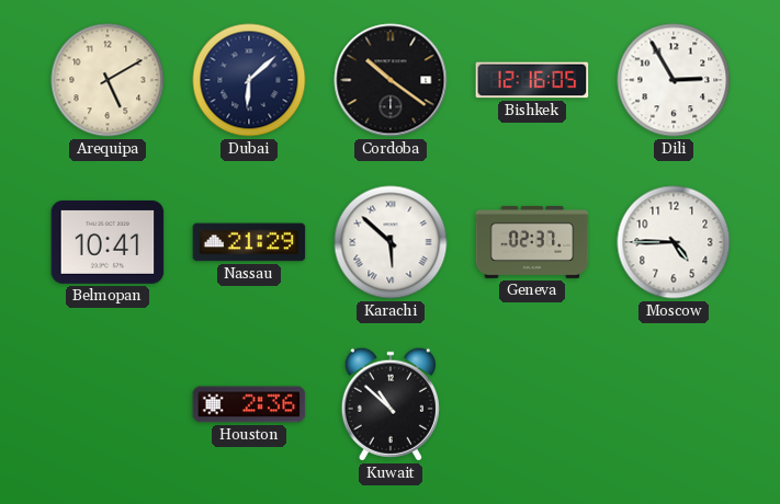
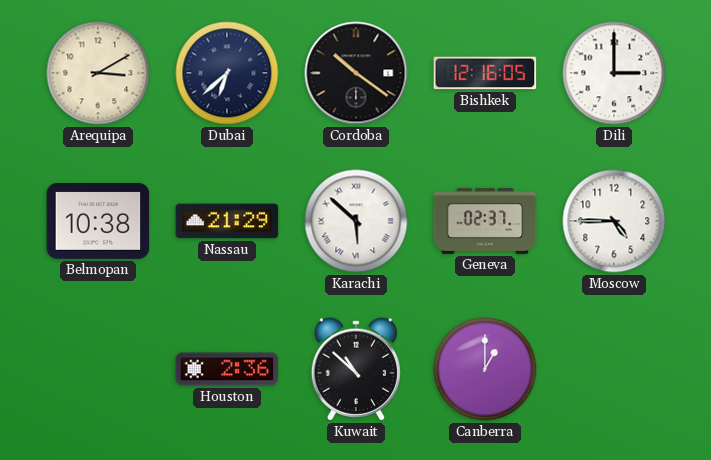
Arequipa: 5:10 -> 3:10 (98, 73)
Dubai: 6:08 -> 6:38 (227, 73)
Dili: 2:55 -> 3:00 (614, 73)
Belmopan: 10:41 -> 10:38 (98, 221)
Canberra: none -> 1:00 (485, 369)
